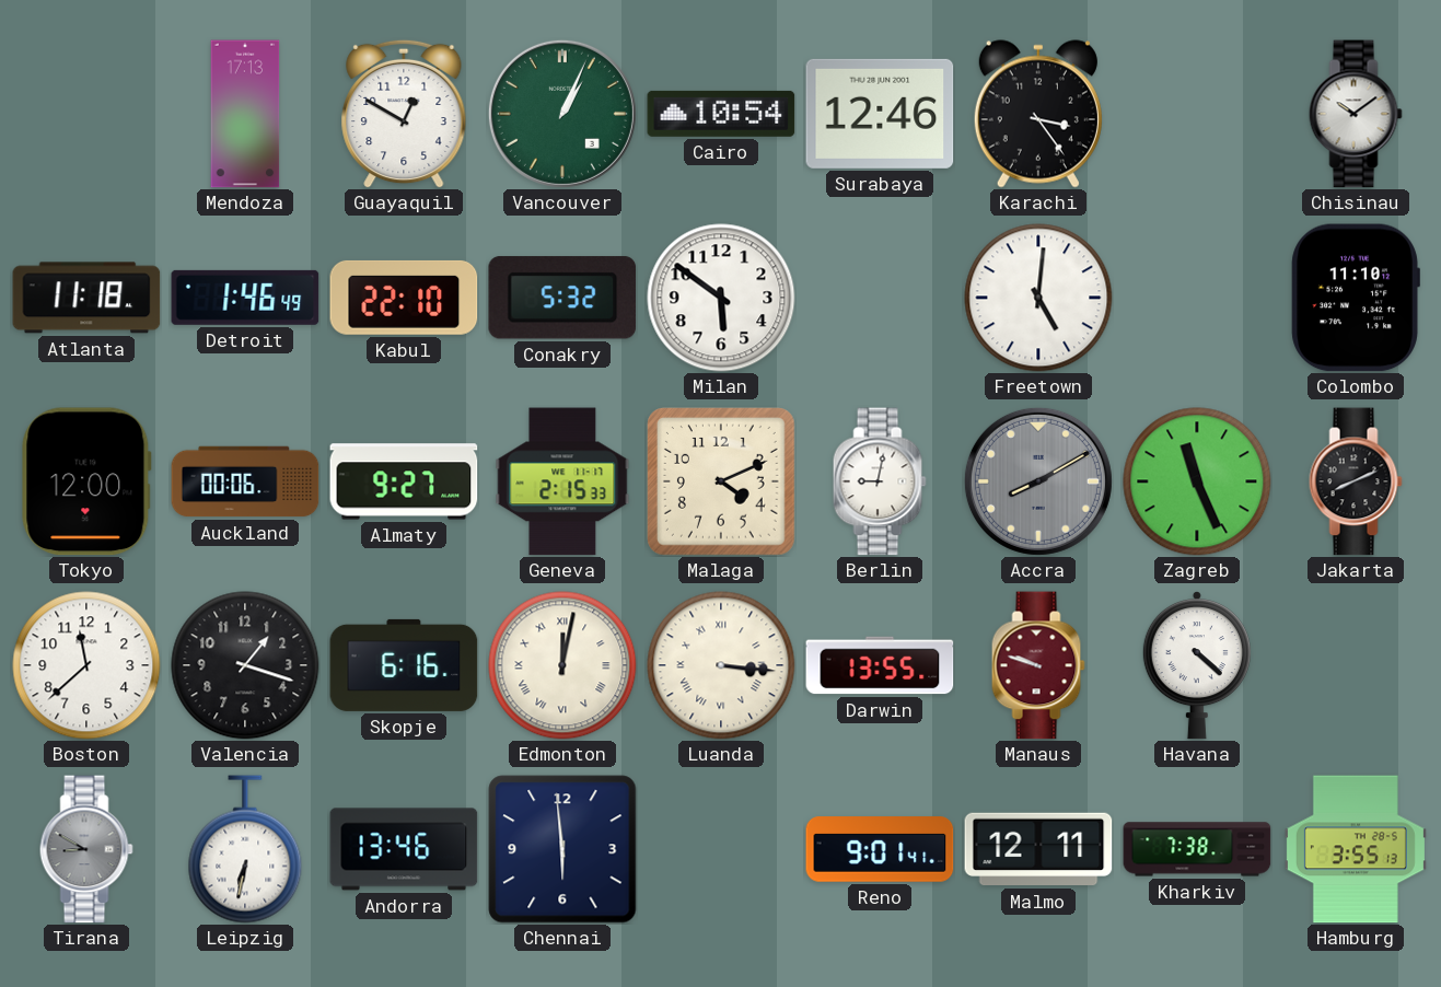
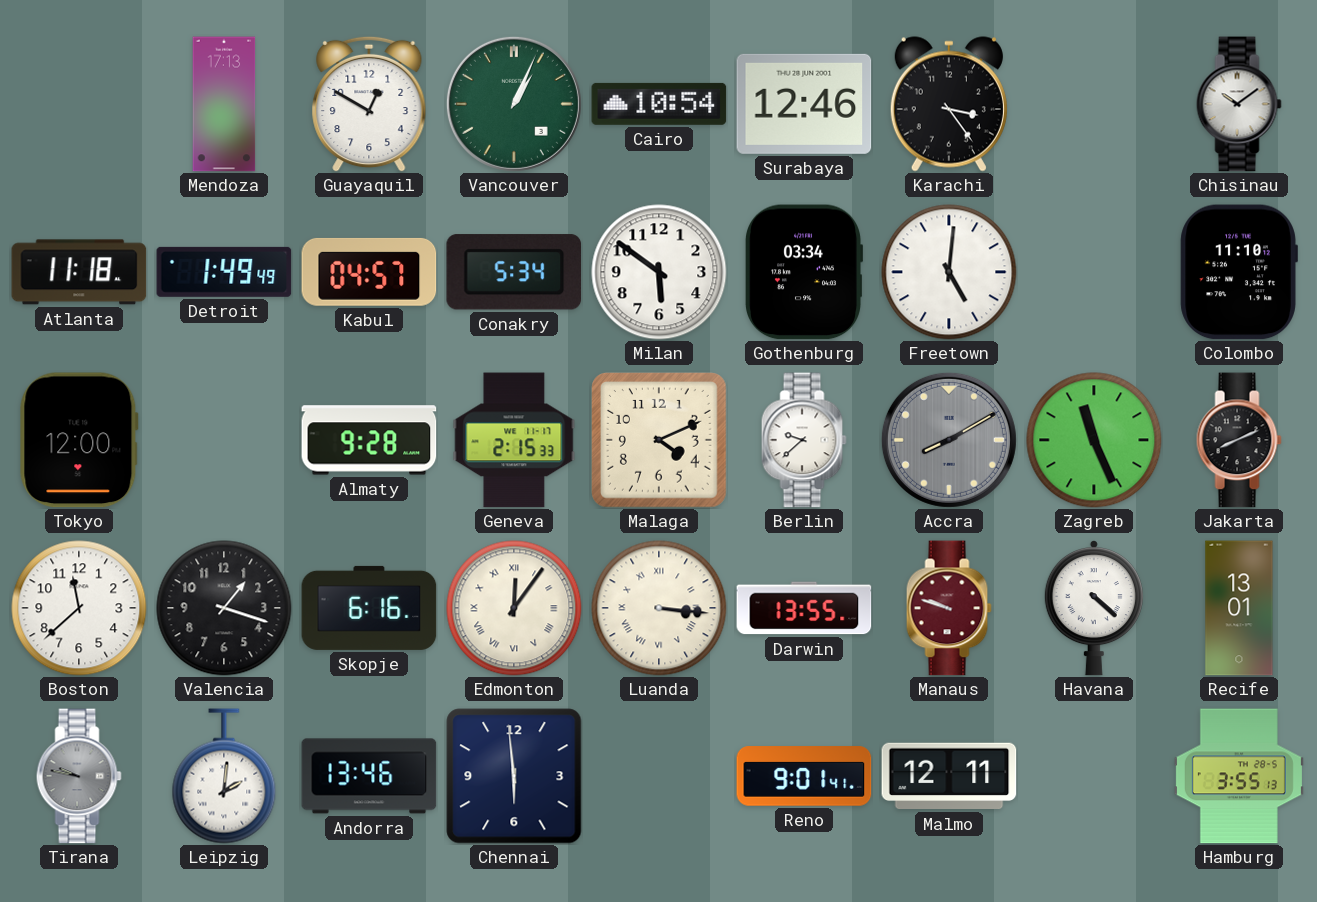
Detroit: 1:46 -> 1:49 (224, 272)
Kabul: 22:10 -> 04:57 (369, 272)
Conakry: 5:32 -> 5:34 (514, 272)
Gothenburg: none -> 03:34 (804, 272)
Auckland: 00:06 -> none (245, 481)
Almaty: 9:27 -> 9:28 (369, 440)
Berlin: 9:02 -> 9:38 (804, 440)
Edmonton: 12:02 -> 12:06 (514, 608)
Recife: none -> 13:01 (1239, 608)
Tirana: 8:50 -> 9:47 (79, 776)
Leipzig: 6:32 -> 2:01 (224, 776)
Kharkiv: 7:38 -> none (1197, 849)
